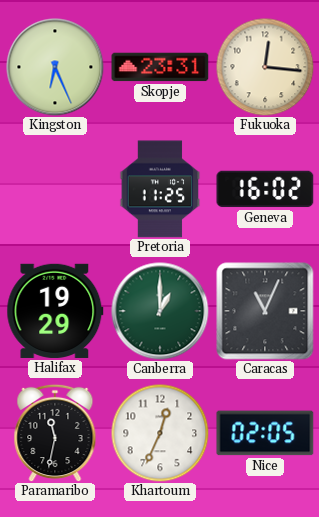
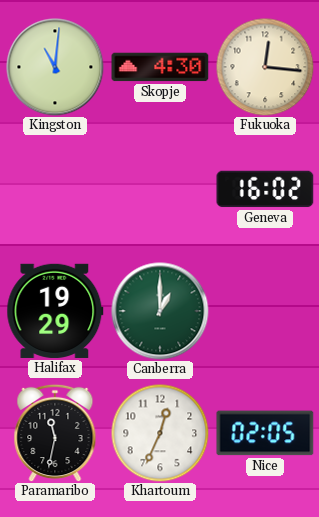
Kingston: 6:26 -> 11:01 (55, 67)
Skopje: 23:31 -> 4:30 (160, 67)
Pretoria: 11:25 -> none (160, 189)
Caracas: 11:04 -> none (265, 311)
